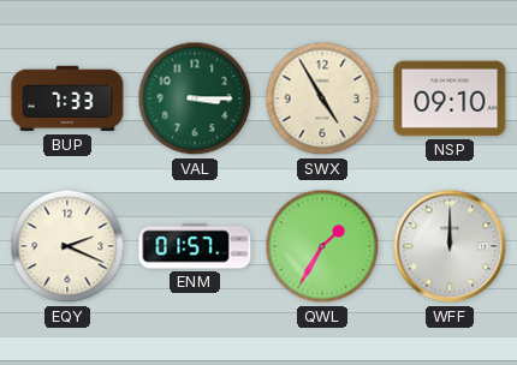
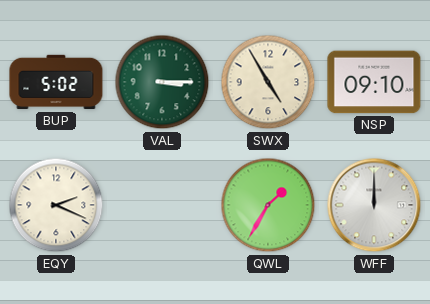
BUP: 7:33 -> 5:02 (56, 82)
ENM: 01:57 -> none (195, 246)
